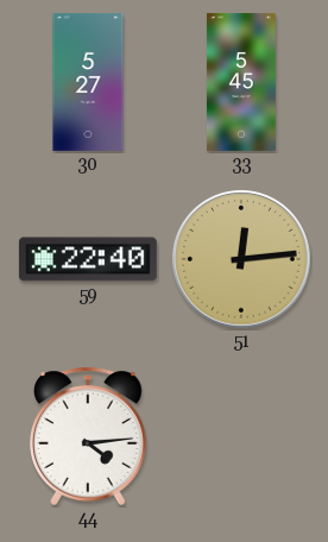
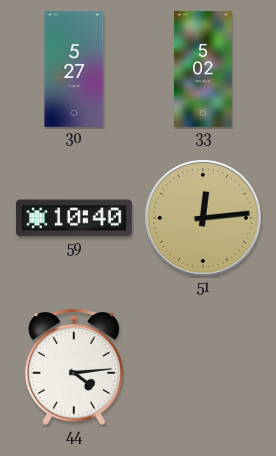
33: 5:45 -> 5:02 (203, 69)
59: 22:40 -> 10:40 (74, 218)
